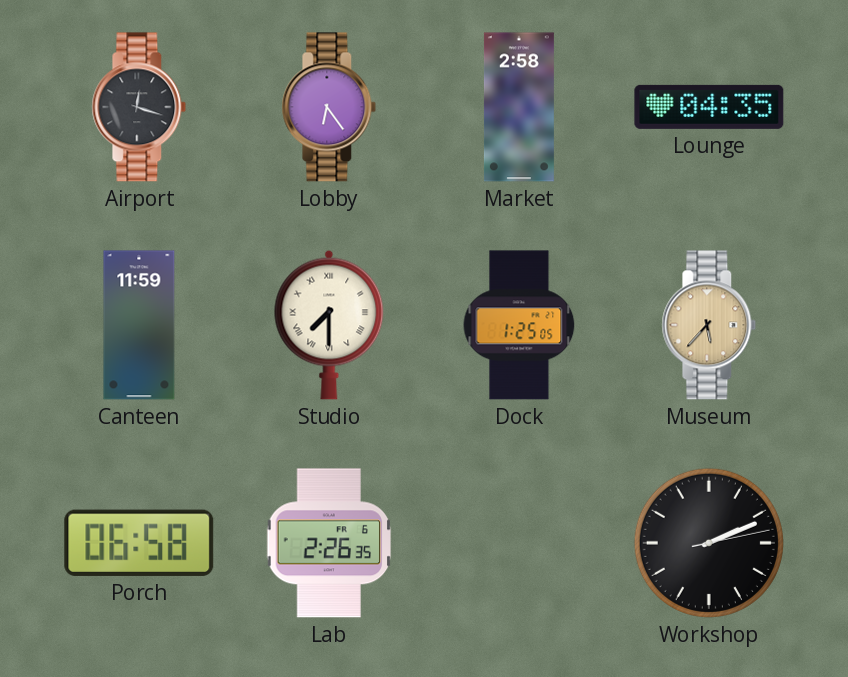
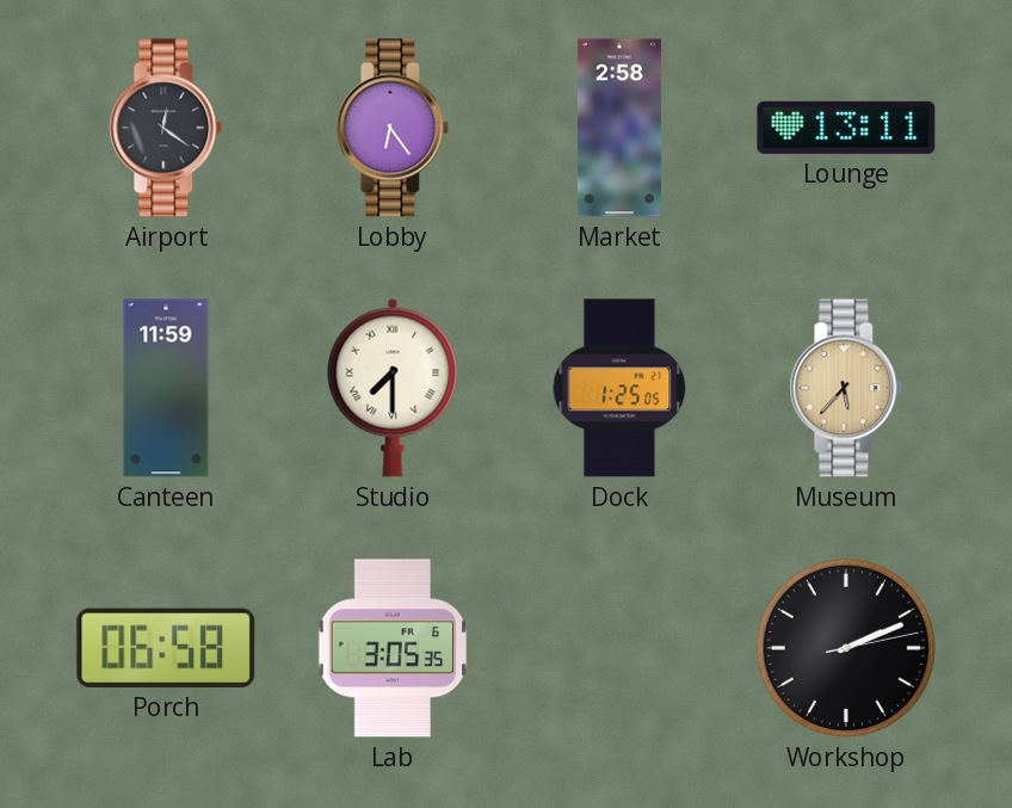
Airport: 12:18 -> 12:21 (166, 128)
Lounge: 04:35 -> 13:11 (846, 128)
Lab: 2:26 -> 3:05 (393, 648)
